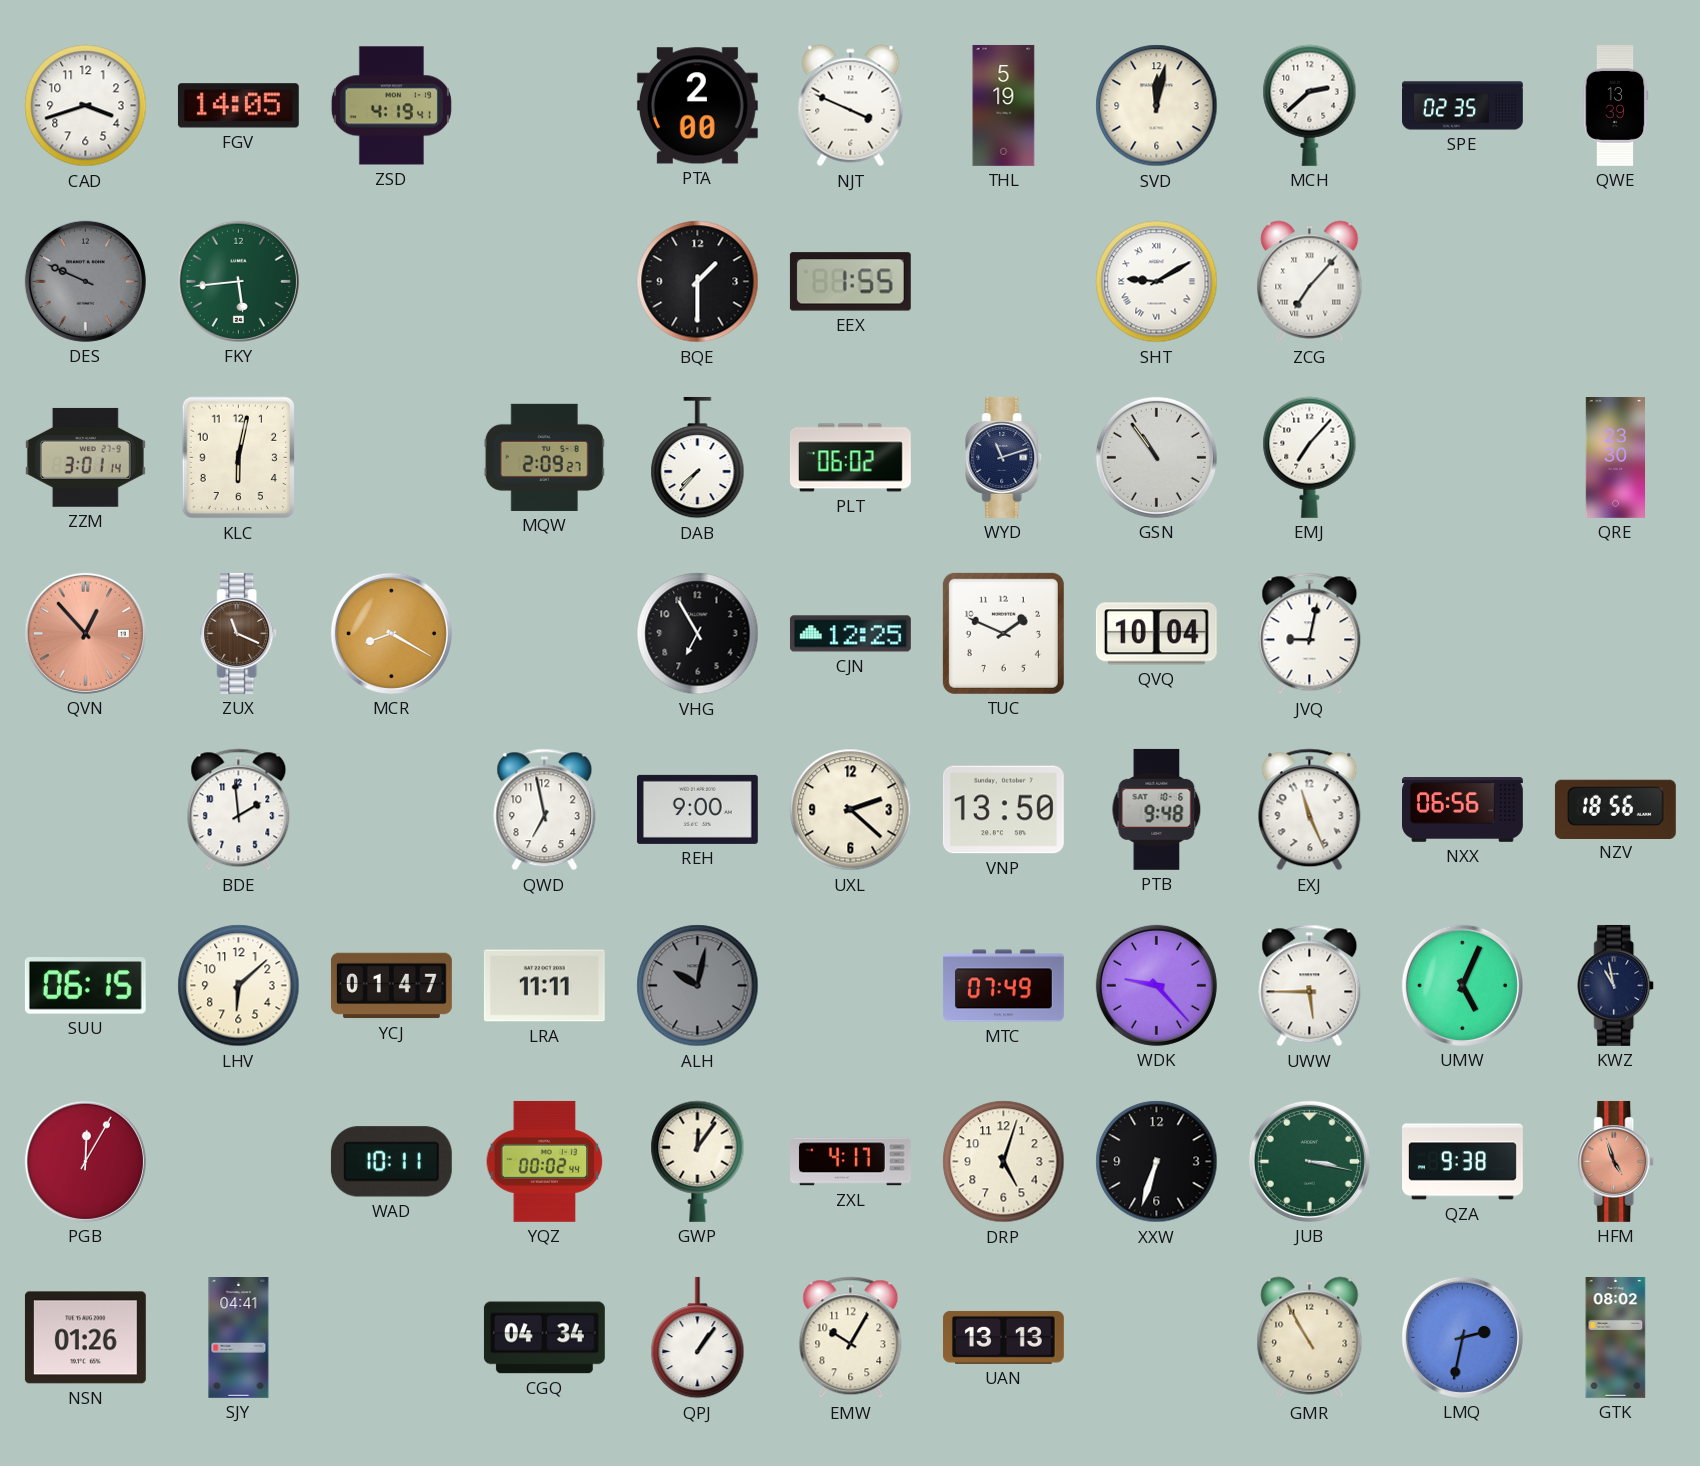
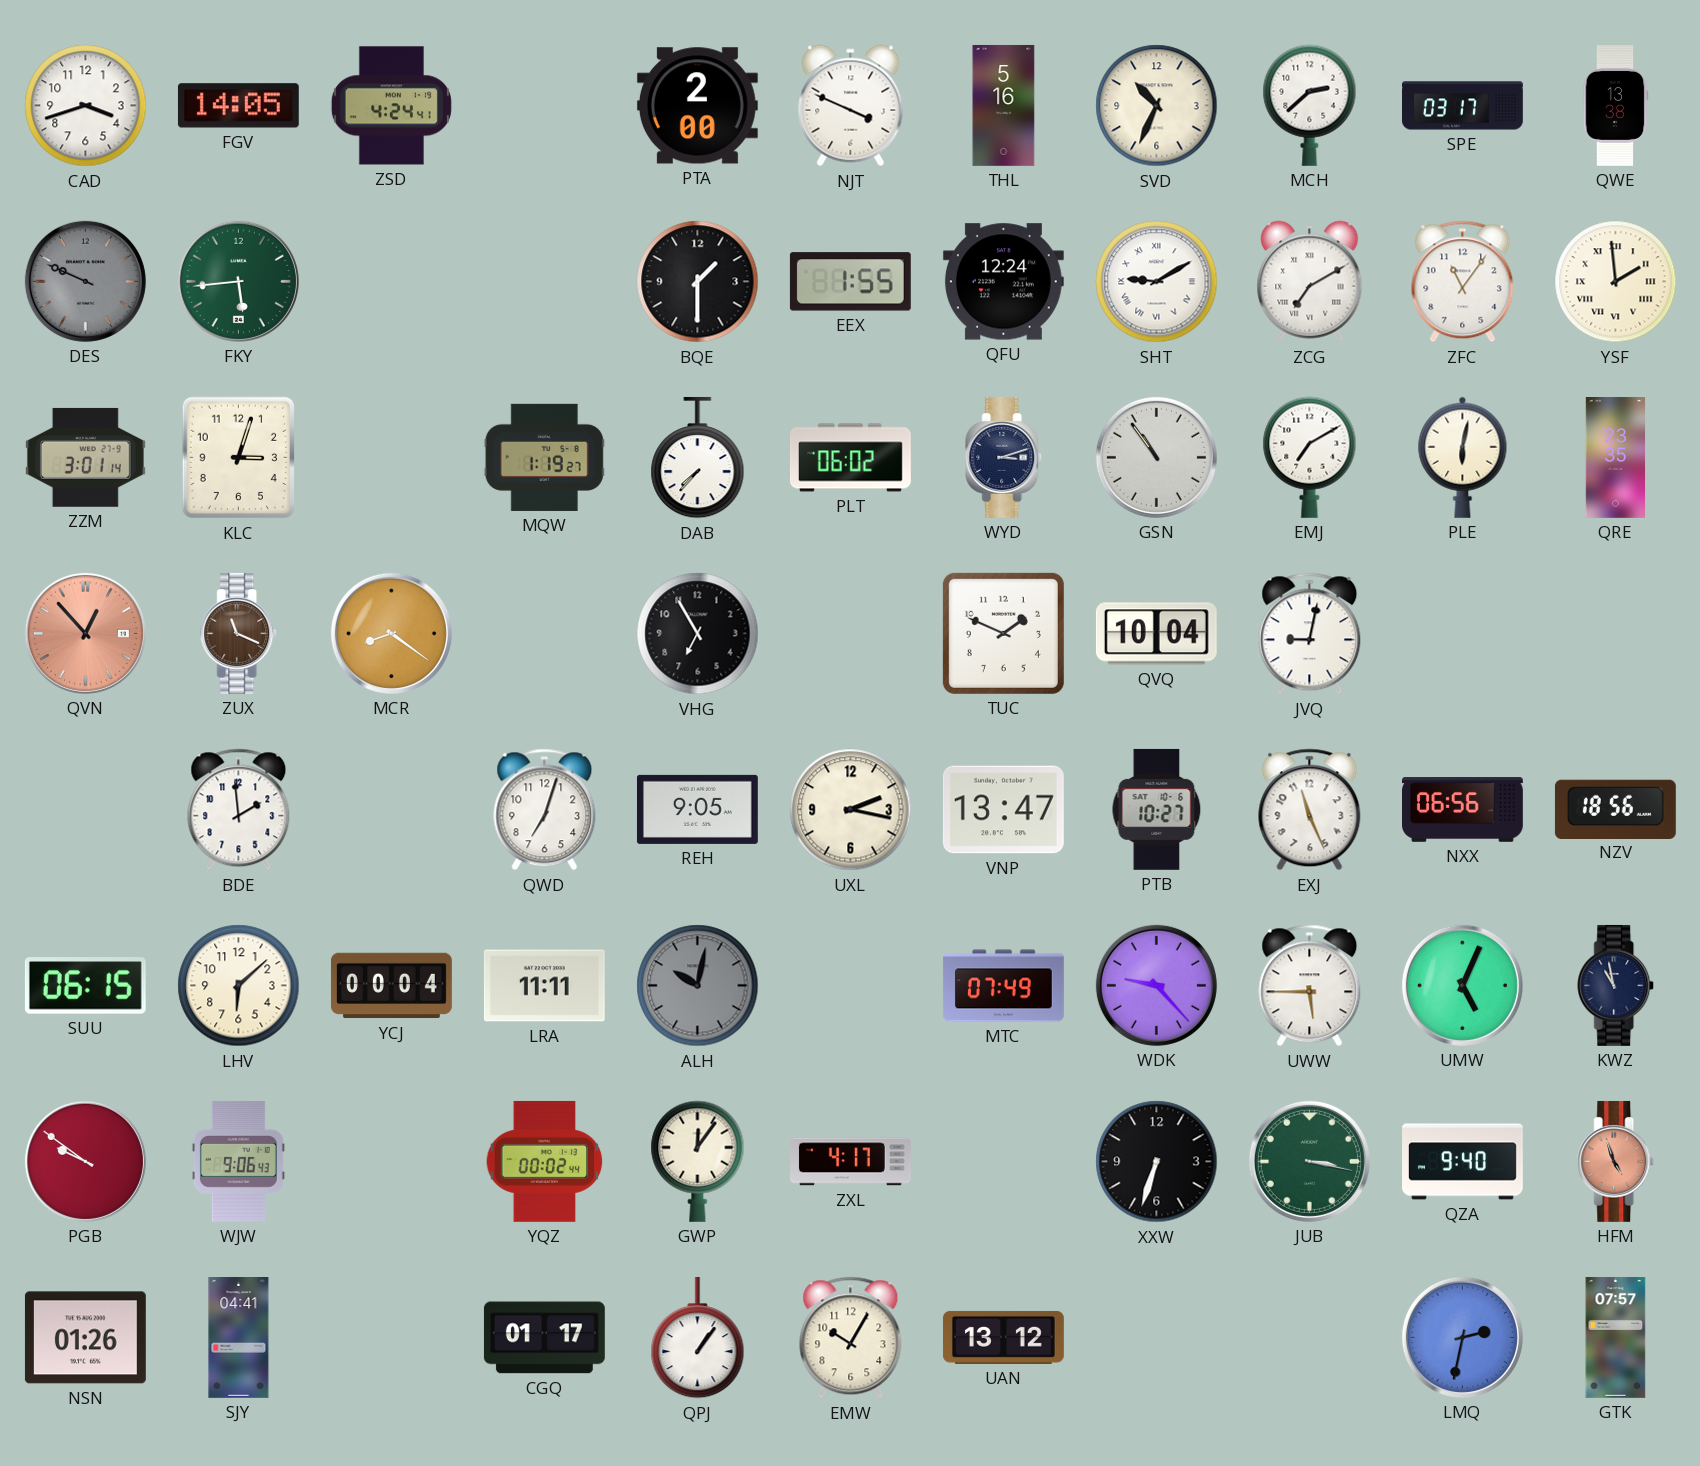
ZSD: 4:19 -> 4:24 (391, 106)
THL: 5:19 -> 5:16 (1004, 105)
SVD: 12:02 -> 10:34 (1157, 106)
SPE: 02:35 -> 03:17 (1463, 106)
QWE: 13:39 -> 13:38 (1615, 106)
QFU: none -> 12:24 (1003, 282)
ZCG: 7:07 -> 7:10 (1310, 282)
ZFC: none -> 11:06 (1463, 282)
YSF: none -> 1:59 (1616, 282)
KLC: 6:02 -> 3:03 (239, 458)
MQW: 2:09 -> 1:19 (544, 457)
WYD: 11:12 -> 3:12 (1004, 457)
EMJ: 7:07 -> 7:10 (1310, 457)
PLE: none -> 6:02 (1463, 457)
QRE: 23:30 -> 23:35 (1616, 458)
MCR: 8:20 -> 8:21 (391, 633)
CJN: 12:25 -> none (850, 634)
QWD: 6:58 -> 7:03 (545, 810)
REH: 9:00 -> 9:05 (697, 809)
UXL: 2:22 -> 2:17 (851, 810)
VNP: 13:50 -> 13:47 (1003, 810)
PTB: 9:48 -> 10:27 (1157, 809)
YCJ: 01:47 -> 00:04 (391, 986)
PGB: 12:05 -> 9:51 (85, 1161)
WJW: none -> 9:06 (238, 1161)
WAD: 10:11 -> none (391, 1162)
DRP: 5:03 -> none (1004, 1162)
QZA: 9:38 -> 9:40 (1463, 1162)
CGQ: 04:34 -> 01:17 (544, 1338)
UAN: 13:13 -> 13:12 (1003, 1337)
GMR: 10:55 -> none (1310, 1338)
GTK: 08:02 -> 07:57 (1616, 1338)
